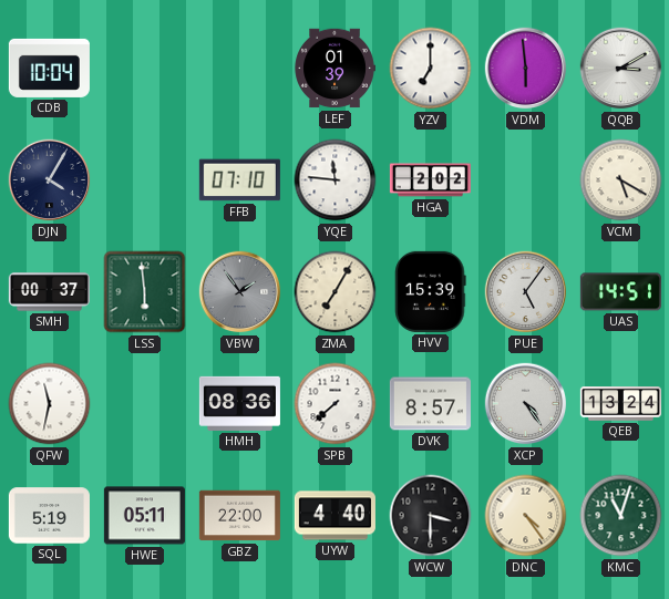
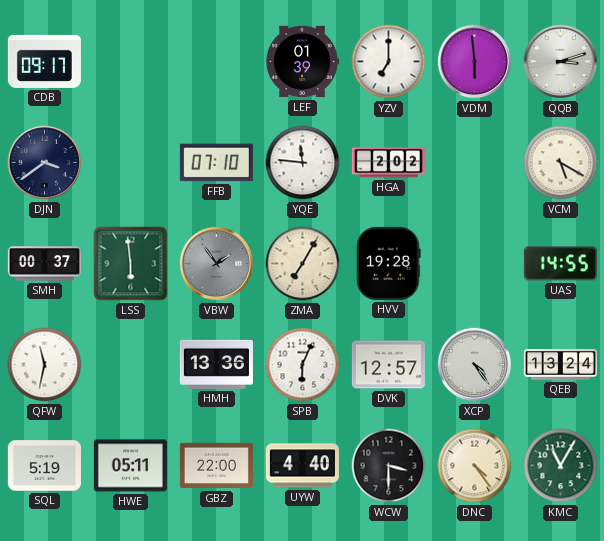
CDB: 10:04 -> 09:17 (44, 61)
QQB: 3:10 -> 3:12 (561, 62)
DJN: 4:05 -> 3:39 (45, 163)
HVV: 15:39 -> 19:28 (389, 263)
PUE: 5:06 -> none (526, 292)
UAS: 14:51 -> 14:55 (560, 264)
HMH: 08:36 -> 13:36 (216, 364)
SPB: 7:38 -> 6:04 (303, 365)
DVK: 8:57 -> 12:57 (388, 365)
KMC: 11:03 -> 11:05 (561, 466)
